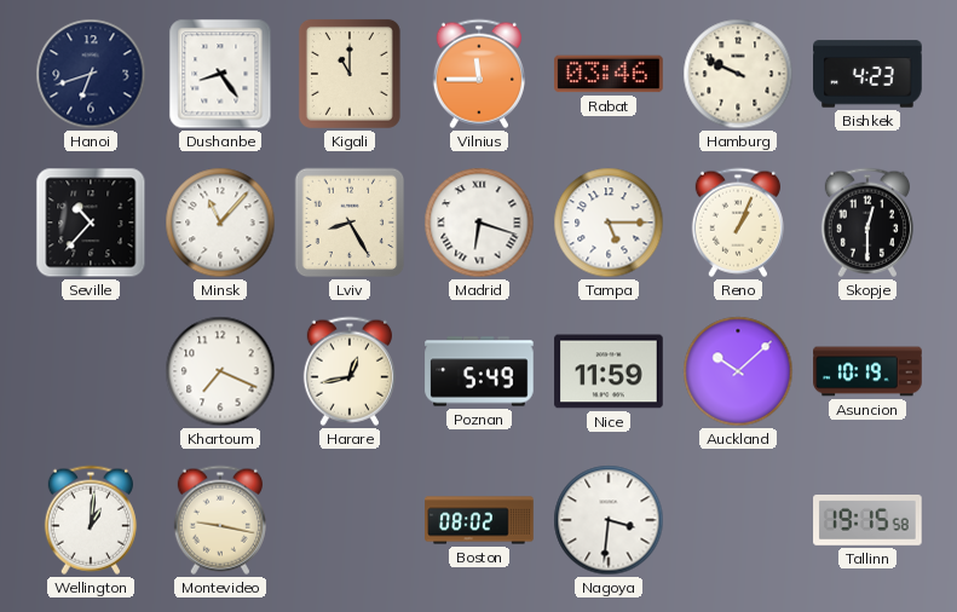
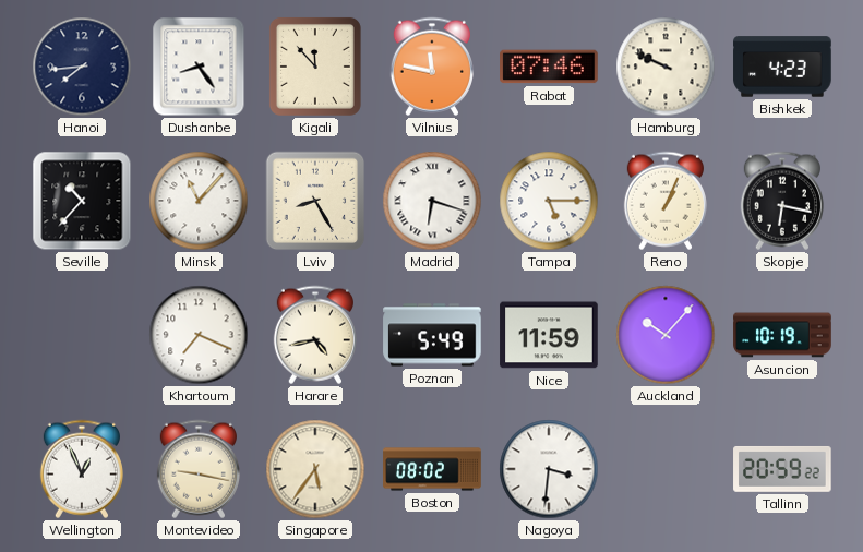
Hanoi: 6:42 -> 7:44 (82, 67)
Kigali: 11:00 -> 11:53 (315, 67)
Vilnius: 11:45 -> 11:47 (432, 67)
Rabat: 03:46 -> 07:46 (549, 67)
Skopje: 12:30 -> 6:17 (782, 201)
Harare: 12:43 -> 4:43 (315, 335)
Auckland: 10:08 -> 10:07 (666, 335)
Wellington: 1:01 -> 12:56 (82, 469)
Singapore: none -> 5:36 (315, 469)
Tallinn: 19:15 -> 20:59 (782, 469)
